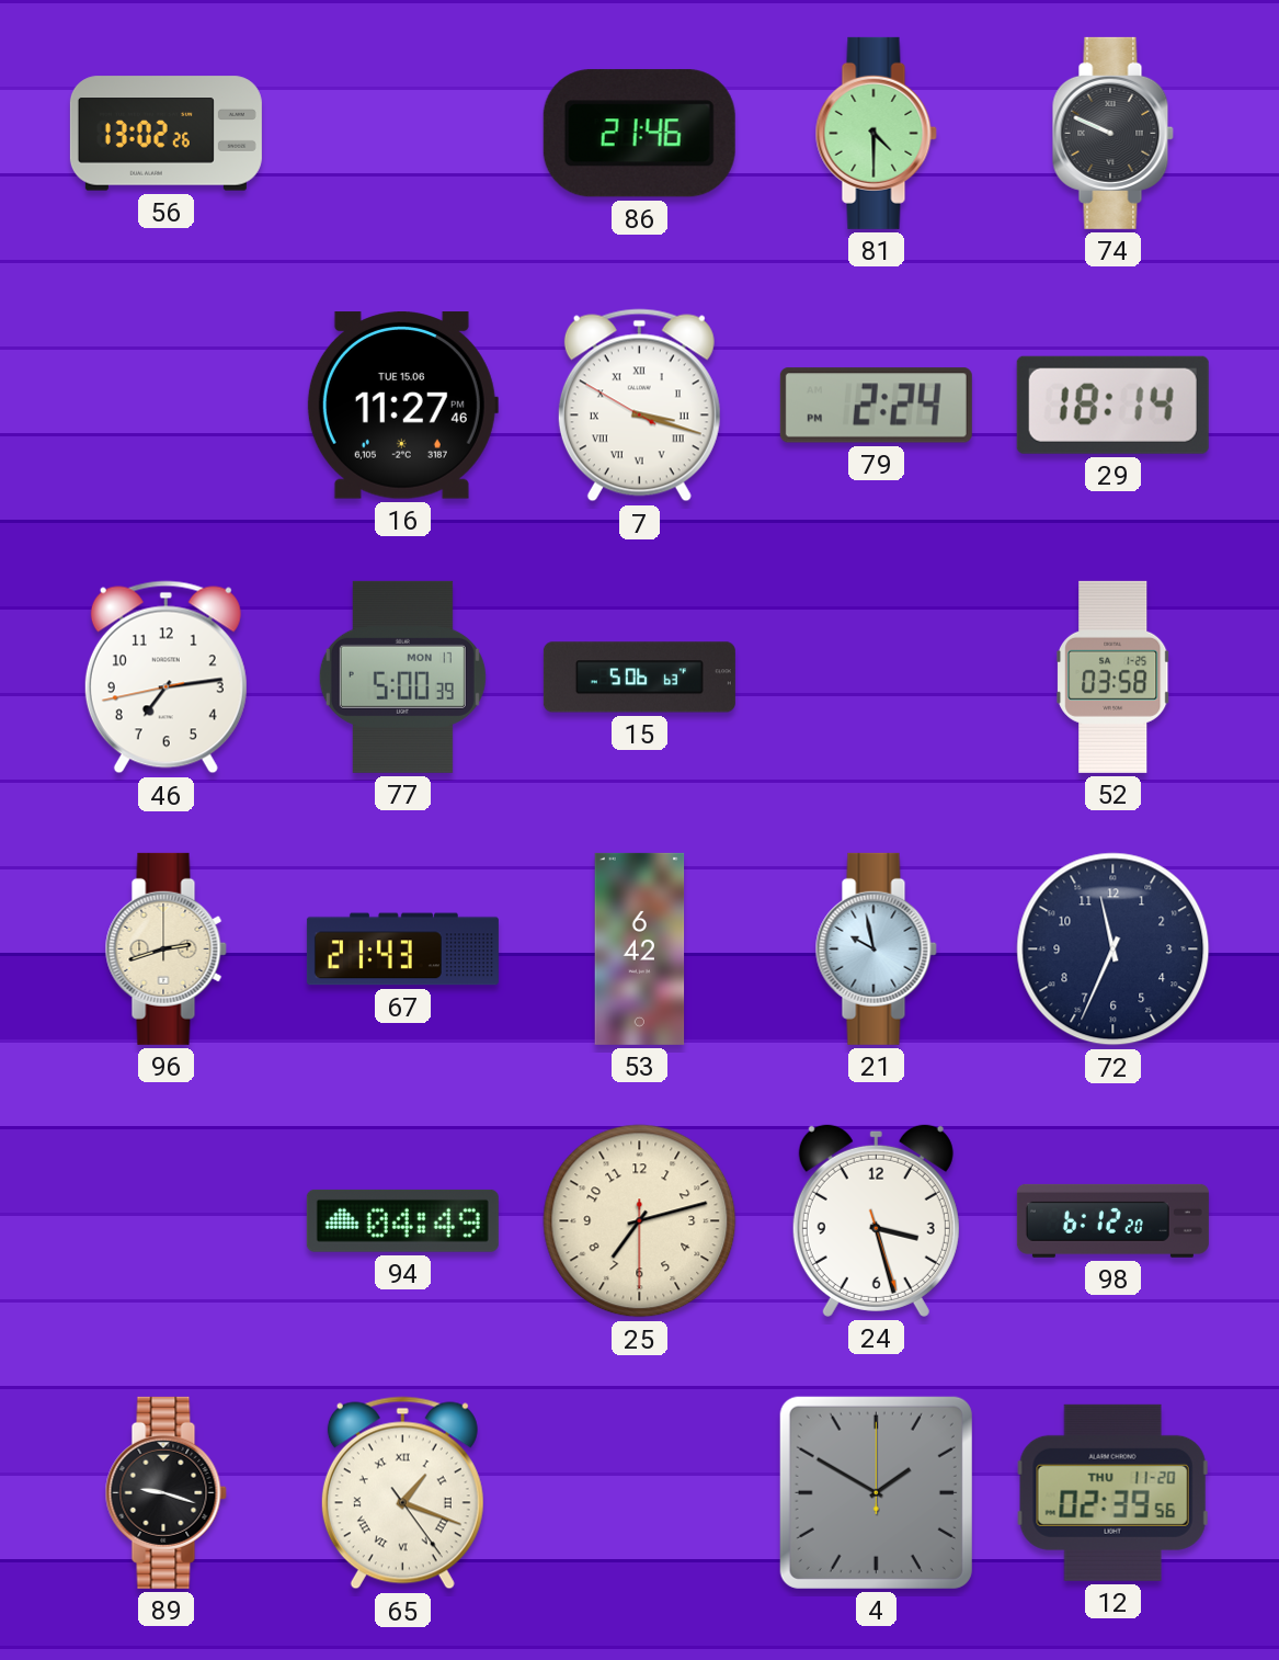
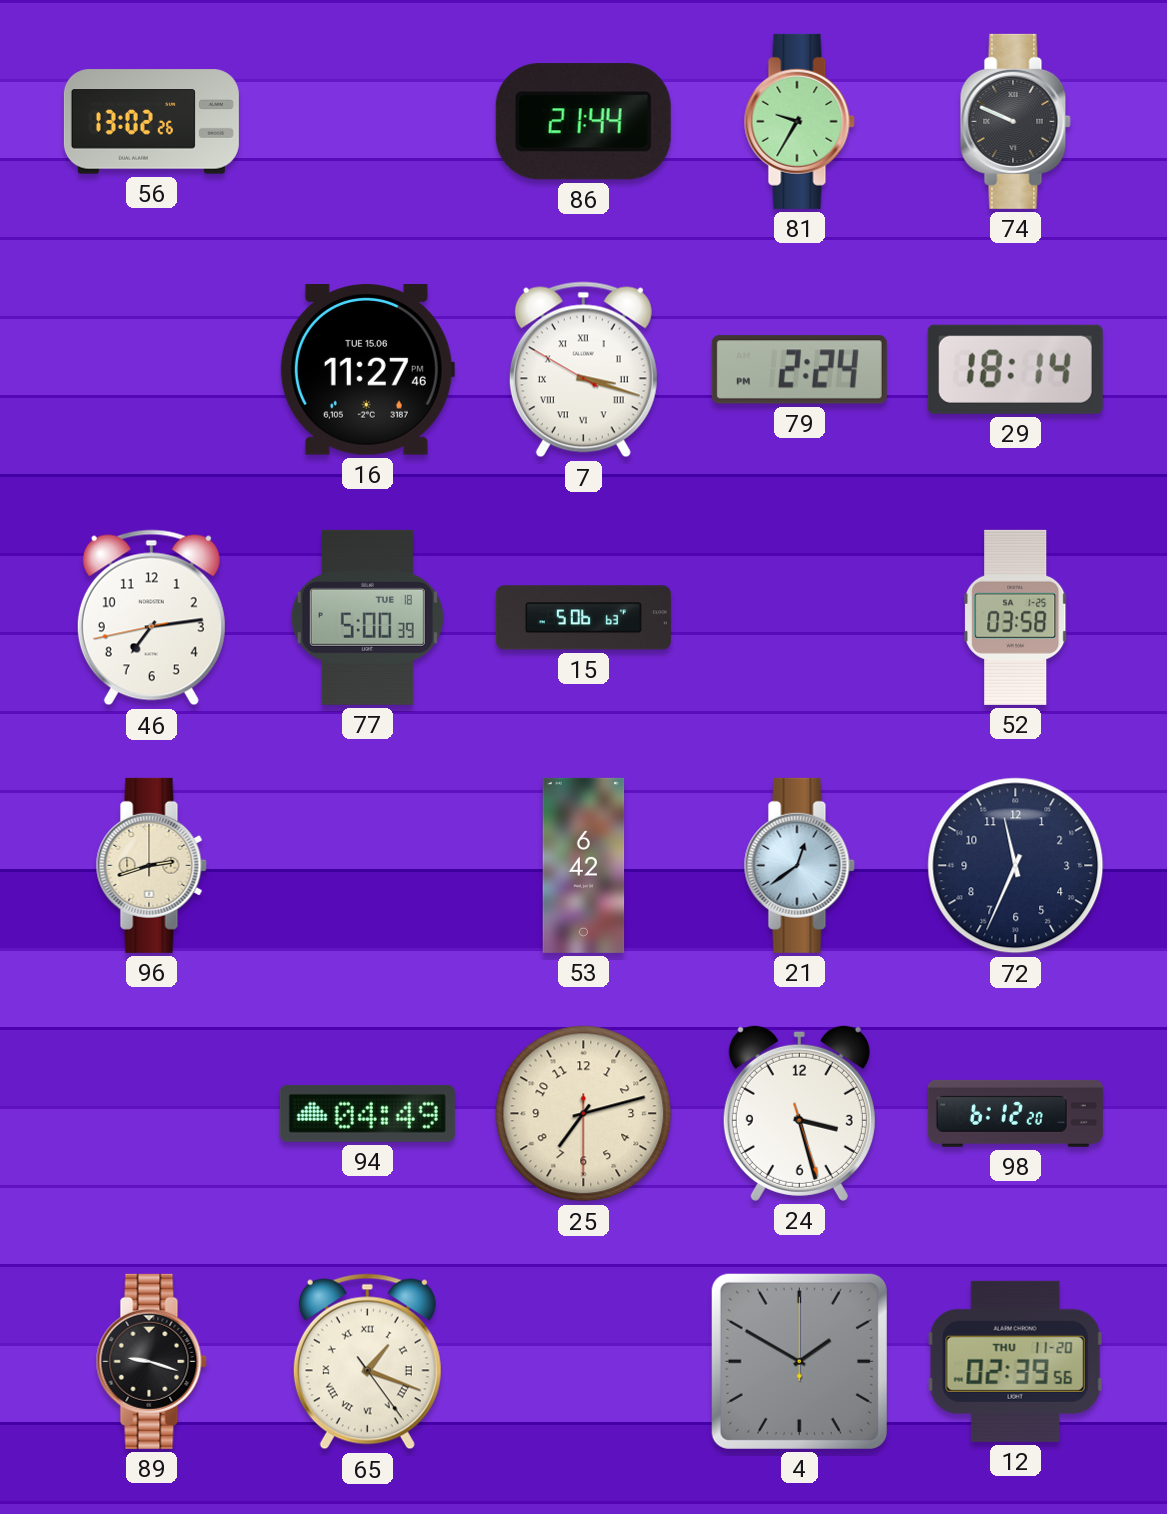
86: 21:46 -> 21:44 (583, 122)
81: 4:30 -> 9:35 (799, 121)
77 date: MON 17 -> TUE 18 (367, 617)
67: 21:43 -> none (402, 950)
21: 9:58 -> 12:39 (799, 865)
